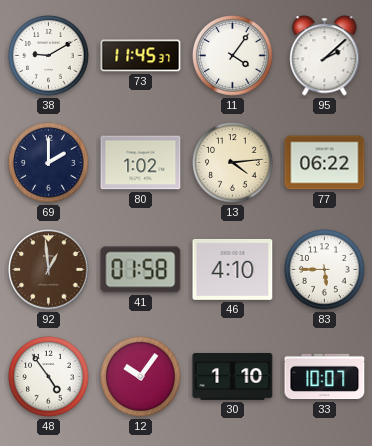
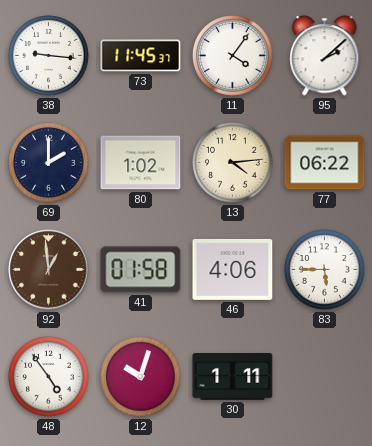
38: 9:10 -> 9:16 (49, 56)
46: 4:10 -> 4:06 (233, 269)
12: 10:06 -> 10:03 (141, 377)
30: 1:10 -> 1:11 (233, 377)
33: 10:07 -> none (325, 377)
